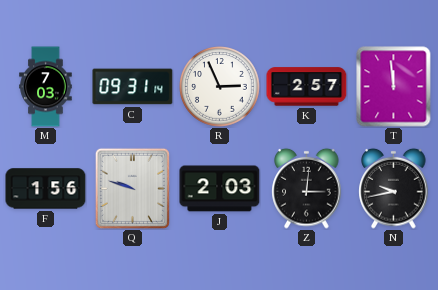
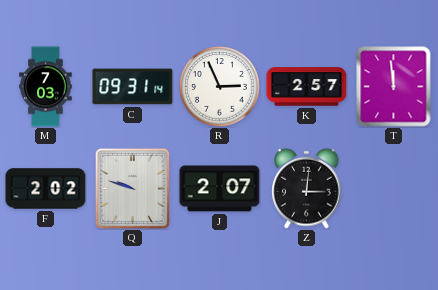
F: 1:56 -> 2:02 (46, 189)
J: 2:03 -> 2:07 (220, 189)
N: 9:43 -> none (394, 188)
